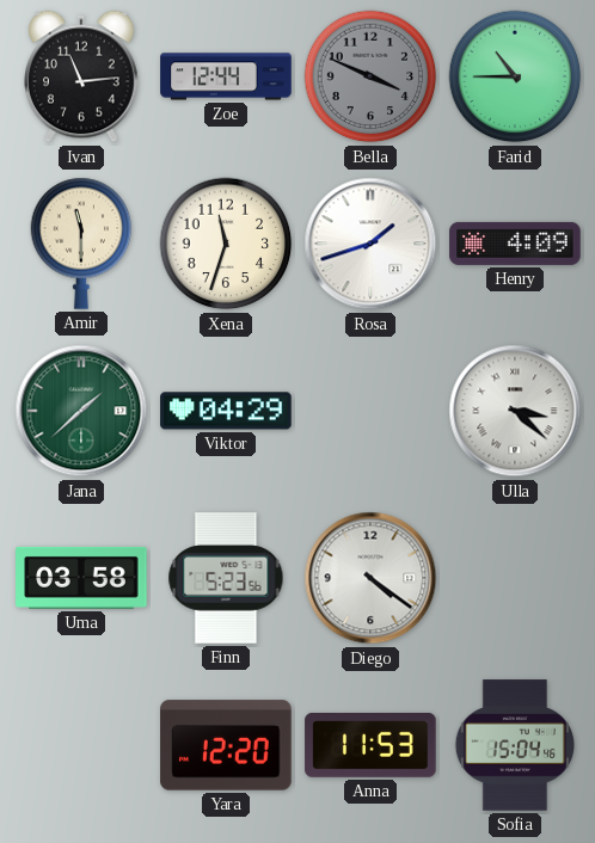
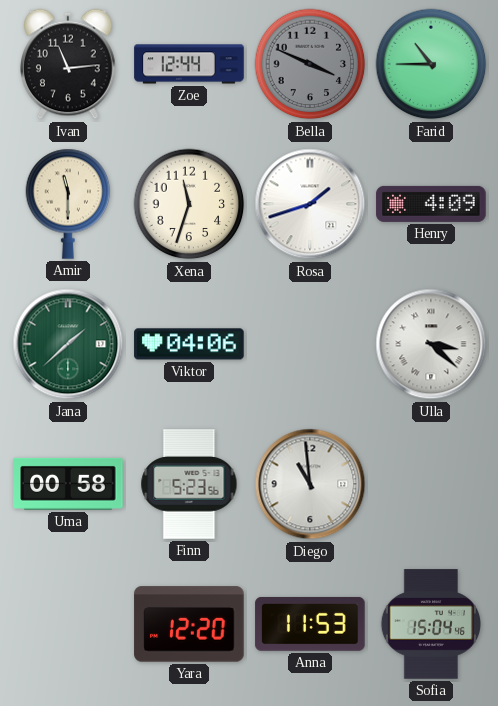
Viktor: 04:29 -> 04:06 (189, 344)
Uma: 03:58 -> 00:58 (68, 484)
Diego: 4:21 -> 10:59 (310, 484)
